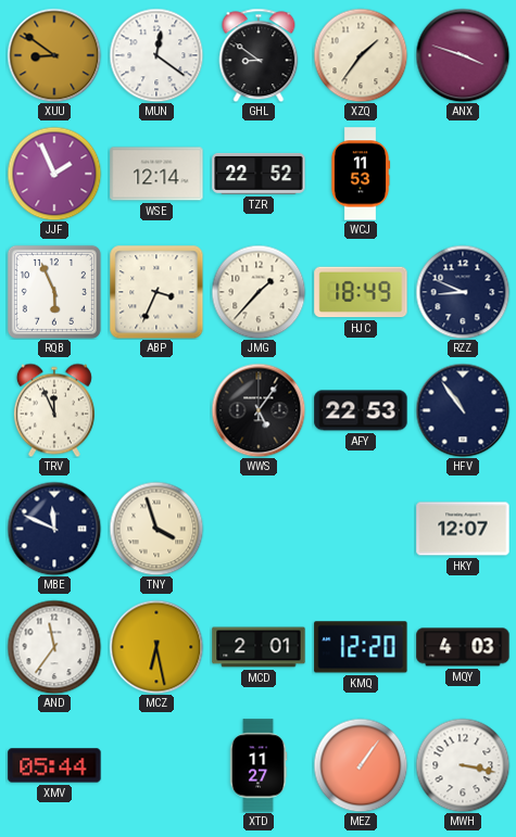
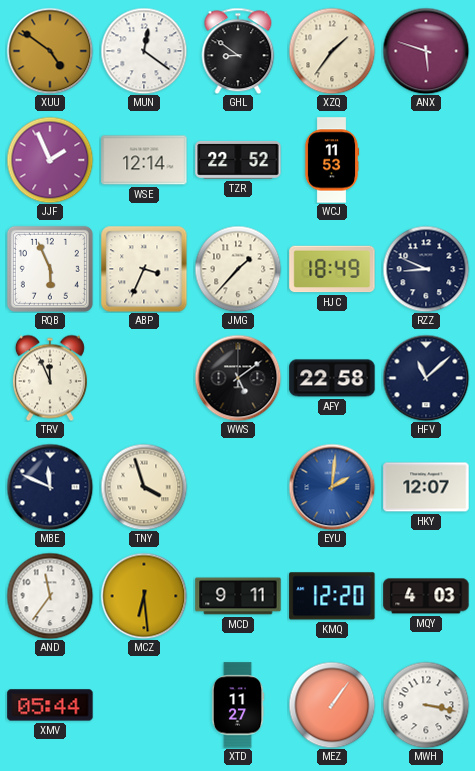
XUU: 8:51 -> 4:51 (50, 51)
ANX: 3:48 -> 5:48 (426, 51)
WWS: 5:06 -> 5:09 (238, 378)
AFY: 22:53 -> 22:58 (332, 378)
HFV: 10:54 -> 11:08 (426, 378)
EYU: none -> 2:01 (332, 487)
MCZ: 6:28 -> 6:29 (144, 596)
MCD: 2:01 -> 9:11 (238, 596)
